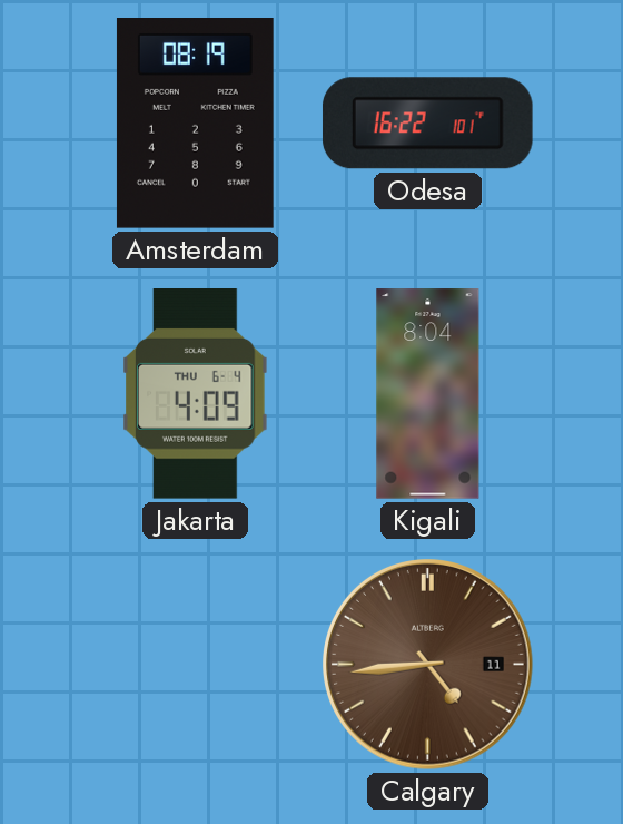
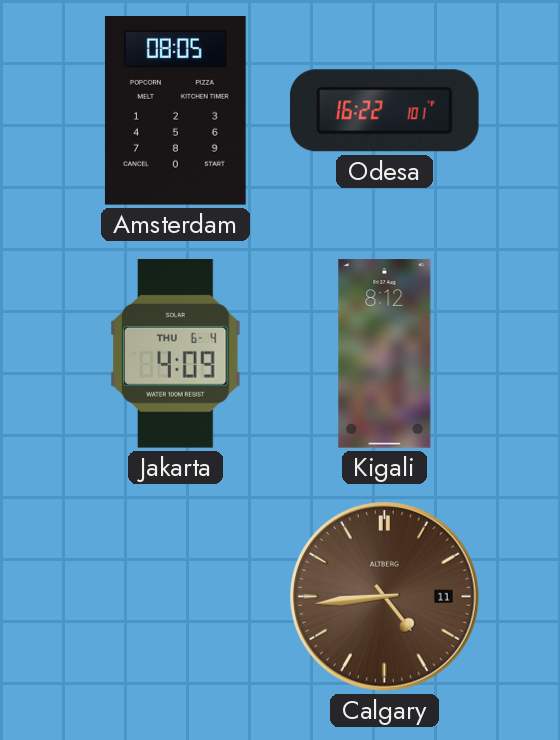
Amsterdam: 08:19 -> 08:05 (175, 111)
Kigali: 8:04 -> 8:12 (385, 354)
